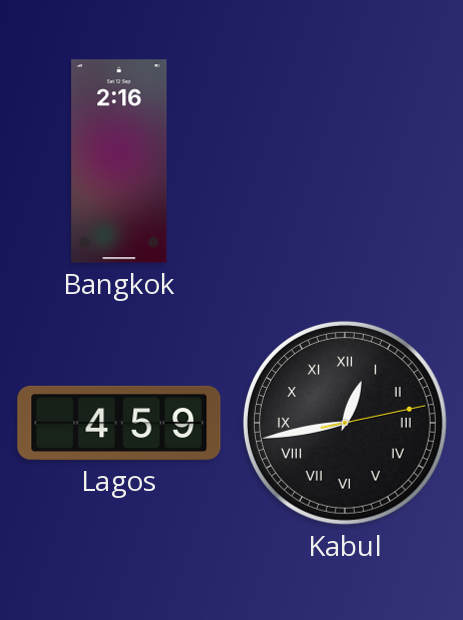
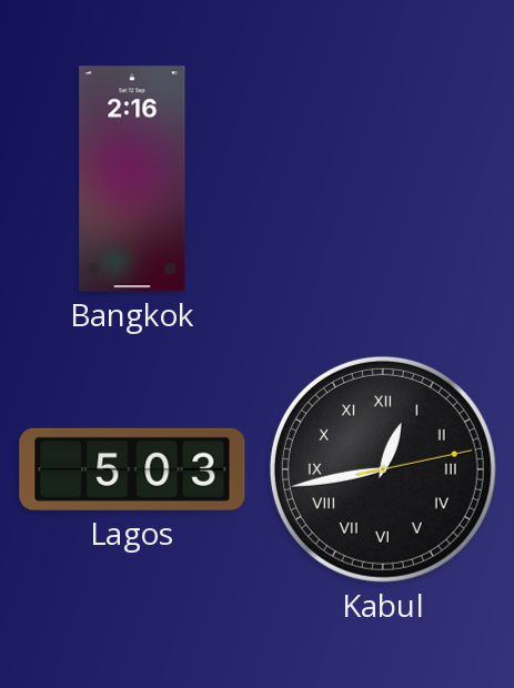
Lagos: 4:59 -> 5:03 (132, 469)
